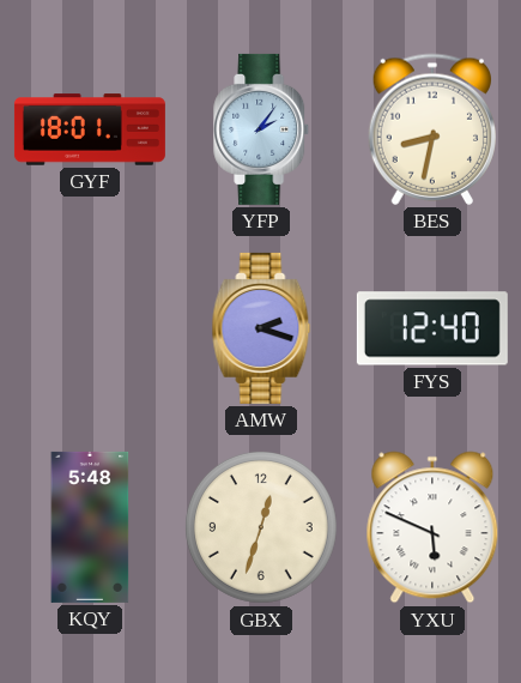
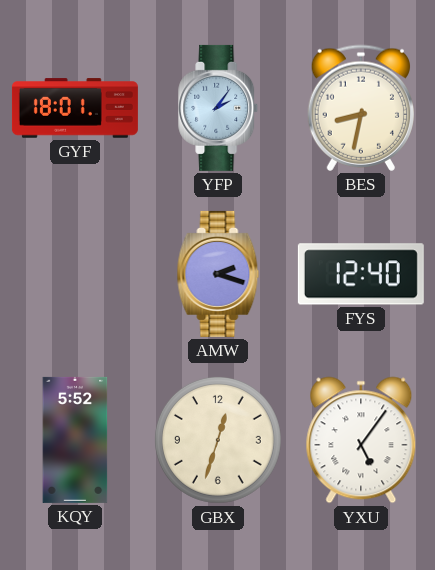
KQY: 5:48 -> 5:52 (75, 440)
YXU: 5:49 -> 5:06 (361, 440)
